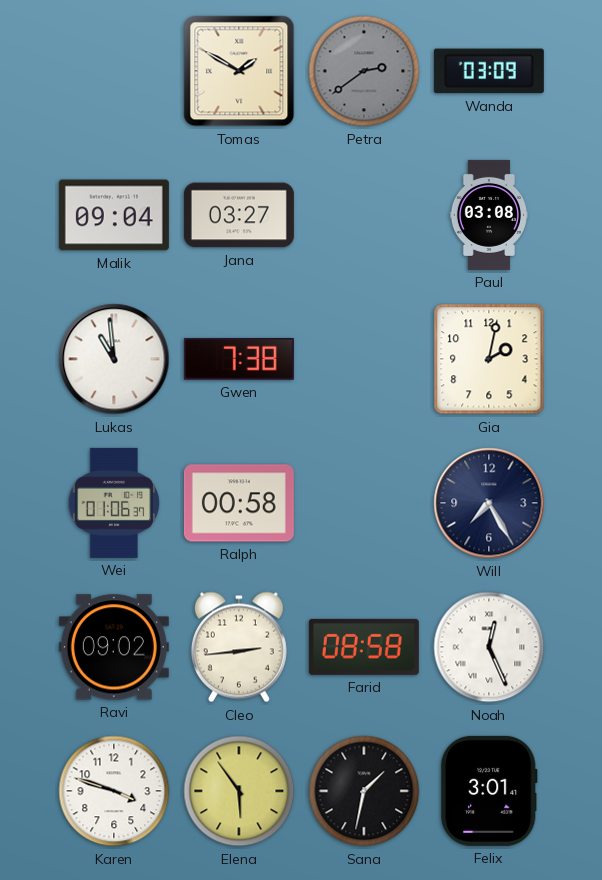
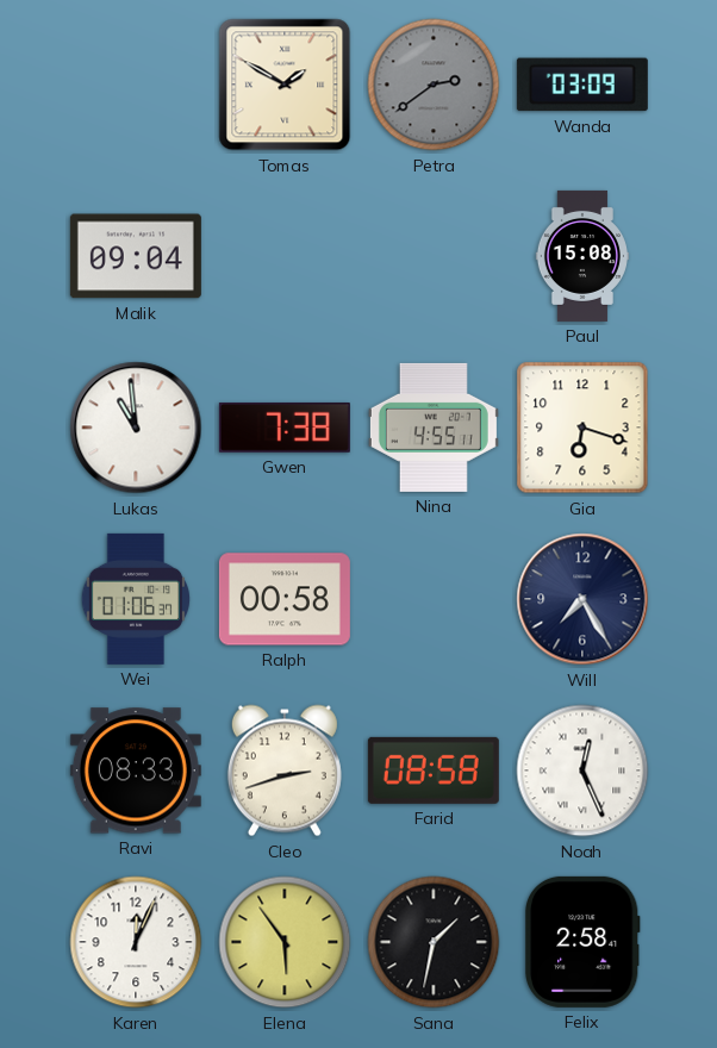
Jana: 03:27 -> none (239, 215)
Paul: 03:08 -> 15:08 (582, 256)
Nina: none -> 4:55 (434, 428)
Gia: 2:02 -> 6:18 (582, 428)
Ravi: 09:02 -> 08:33 (136, 771)
Cleo: 2:44 -> 2:42 (285, 771)
Karen: 3:48 -> 12:04 (136, 942)
Felix: 3:01 -> 2:58 (582, 942)
